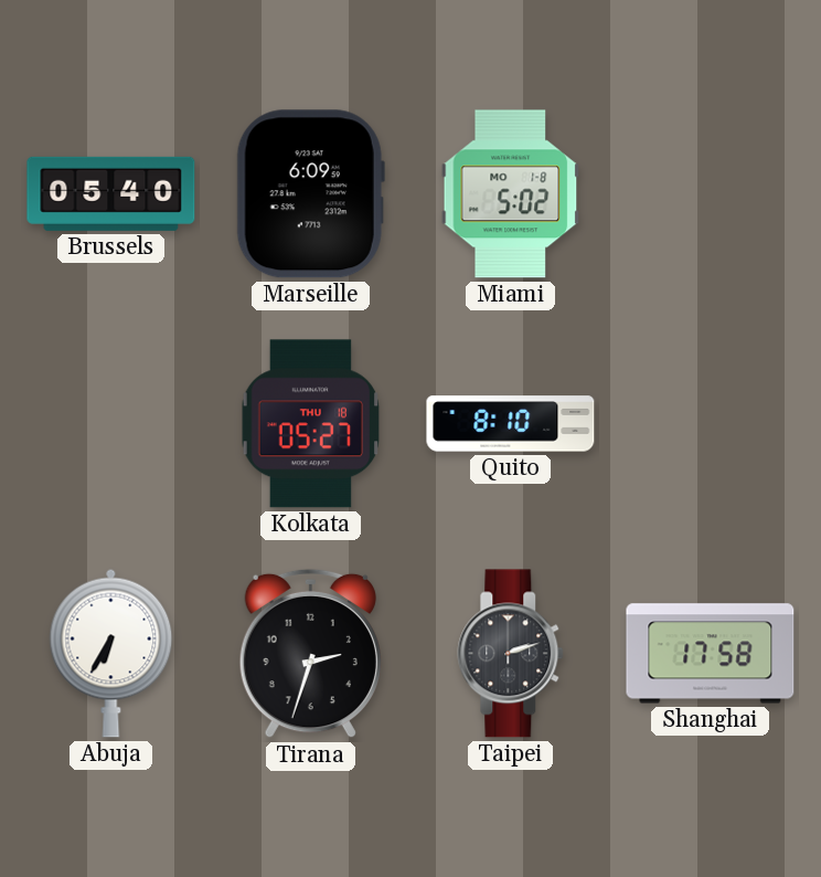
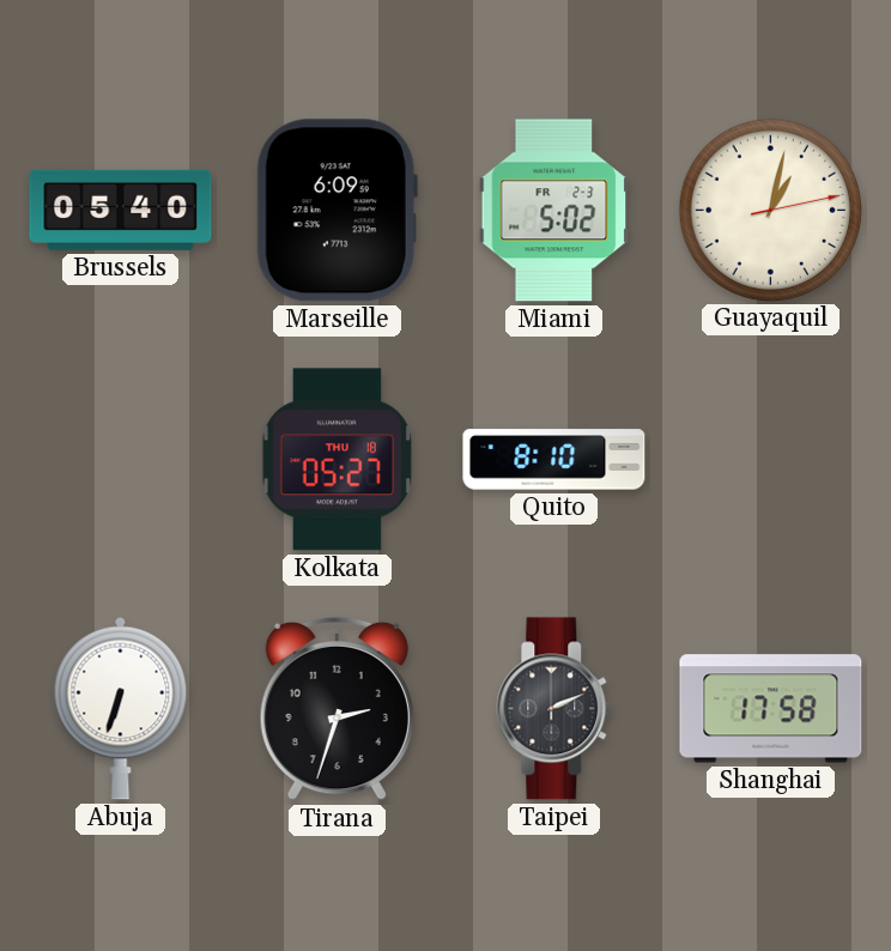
Miami date: MO 1-8 -> FR 2-3 (554, 211)
Guayaquil: none -> 1:02 (770, 210)
Abuja: 6:35 -> 6:33 (121, 708)
Taipei: 2:12 -> 2:11 (554, 709)
